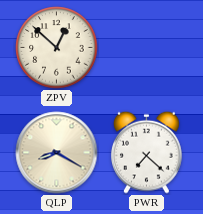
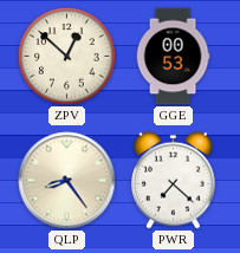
GGE: none -> 00:53 (173, 57)
QLP: 8:20 -> 8:24 (67, 181)
